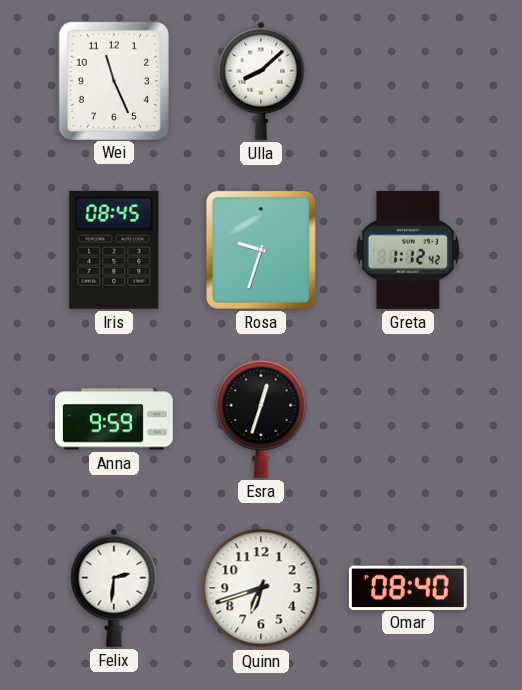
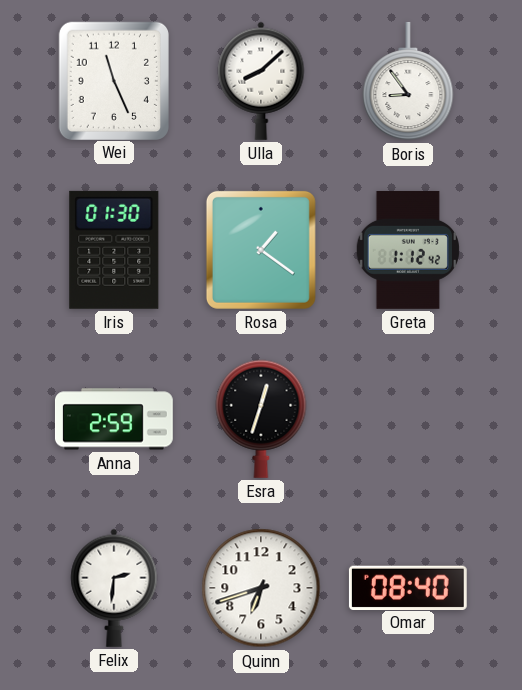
Boris: none -> 8:54 (408, 81)
Iris: 08:45 -> 01:30 (114, 250)
Rosa: 9:33 -> 1:21 (261, 250)
Anna: 9:59 -> 2:59 (114, 419)
